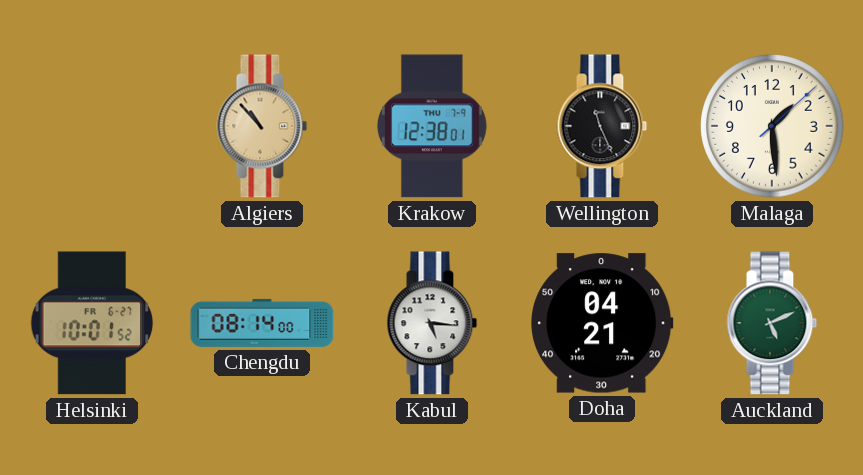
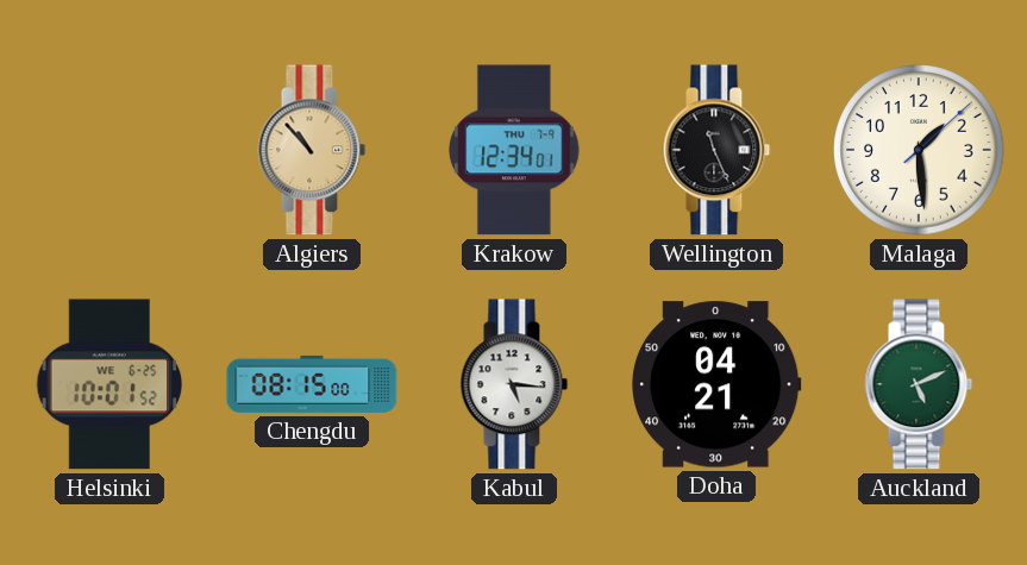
Krakow: 12:38 -> 12:34 (514, 150)
Helsinki date: FR 6-27 -> WE 6-25 (109, 384)
Chengdu: 08:14 -> 08:15 (312, 384)
